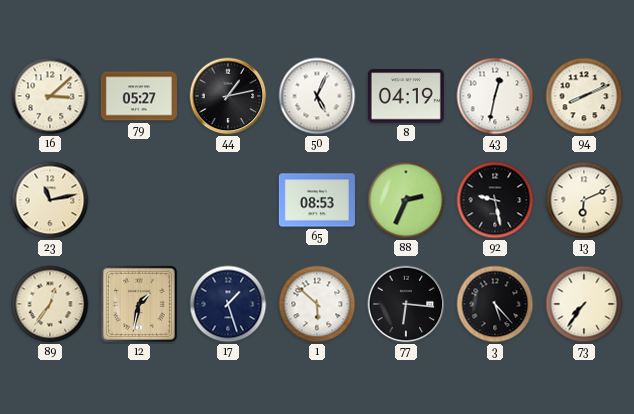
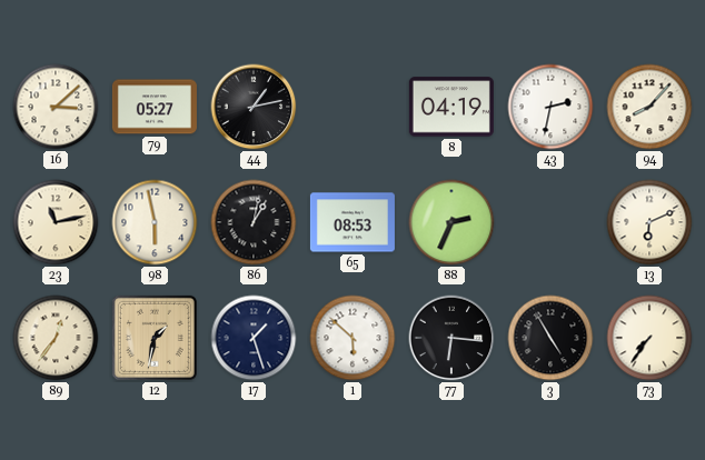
50: 5:04 -> none (317, 96)
43: 12:32 -> 2:32 (550, 107)
94: 8:11 -> 8:07 (649, 107)
98: none -> 5:58 (155, 222)
86: none -> 1:02 (254, 222)
92: 9:28 -> none (495, 200)
3: 5:23 -> 4:55 (550, 338)
